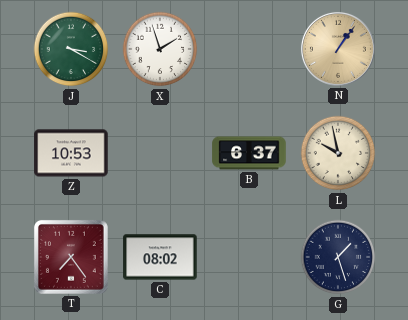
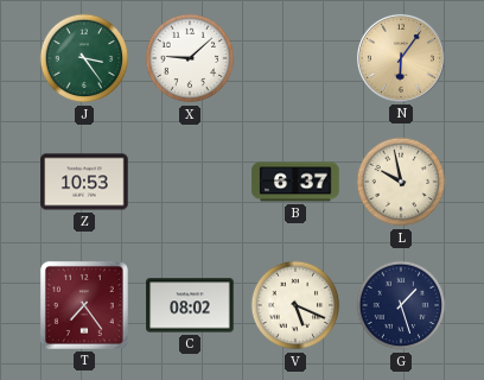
J: 3:20 -> 3:24 (84, 58)
X: 1:57 -> 9:08 (190, 58)
N: 1:06 -> 6:06 (401, 58)
V: none -> 5:19 (295, 305)
